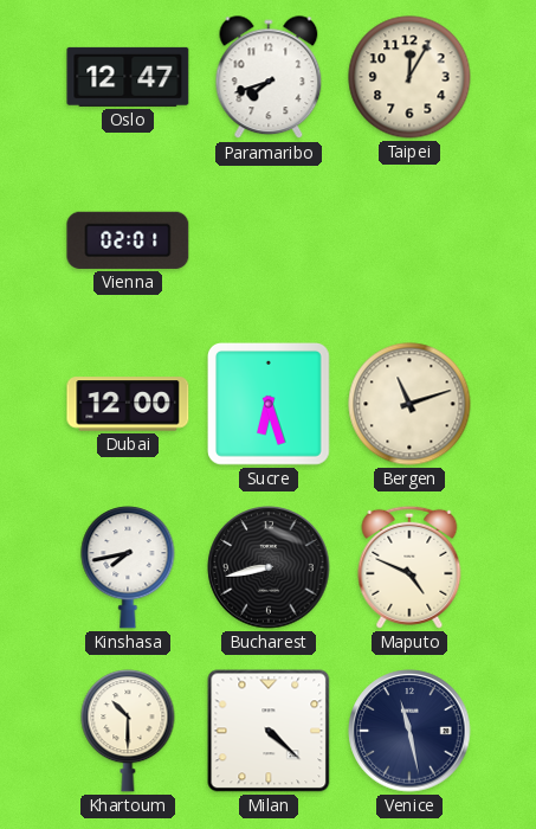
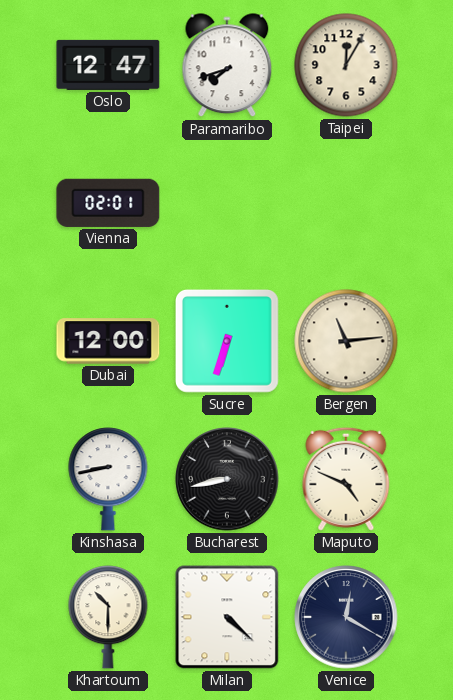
Sucre: 6:27 -> 6:33 (228, 342)
Bergen: 11:12 -> 11:14 (346, 341)
Kinshasa: 7:43 -> 8:43 (108, 479)
Venice: 11:28 -> 12:20 (346, 617)
